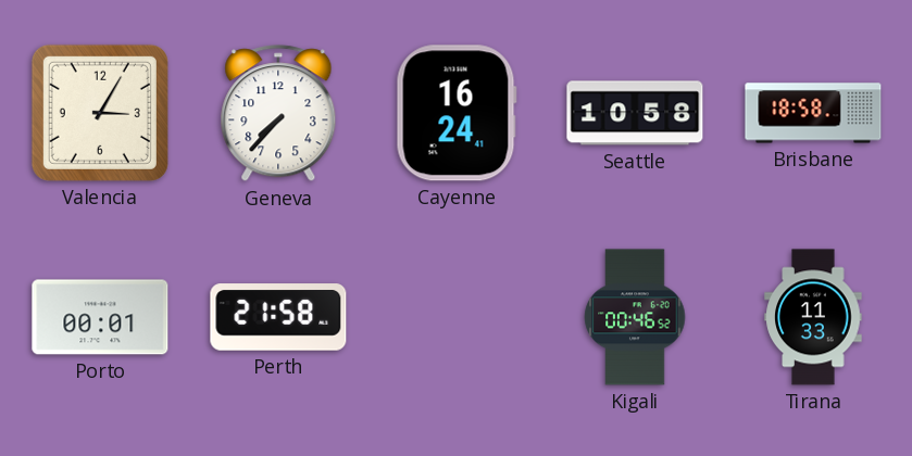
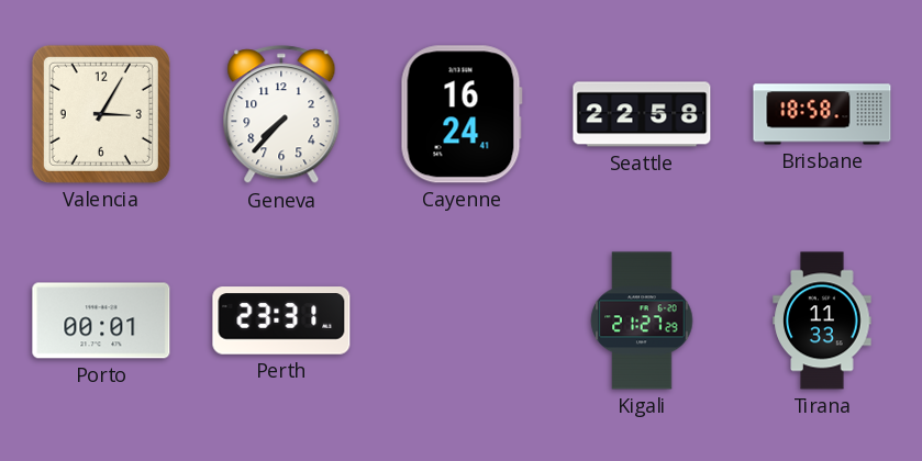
Seattle: 10:58 -> 22:58 (642, 114)
Perth: 21:58 -> 23:31 (281, 321)
Kigali: 00:46 -> 21:27 (642, 321)
